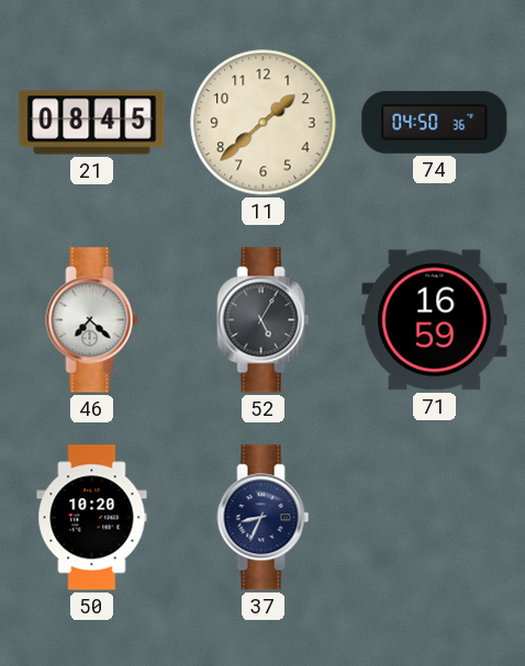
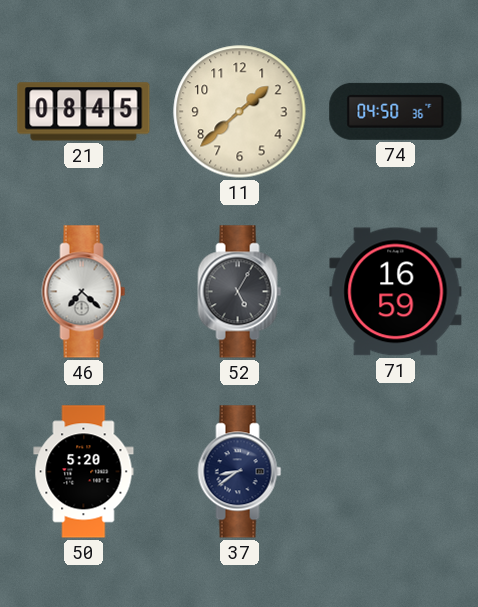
50: 10:20 -> 5:20 (84, 472)
37: 8:34 -> 8:39 (240, 472)
